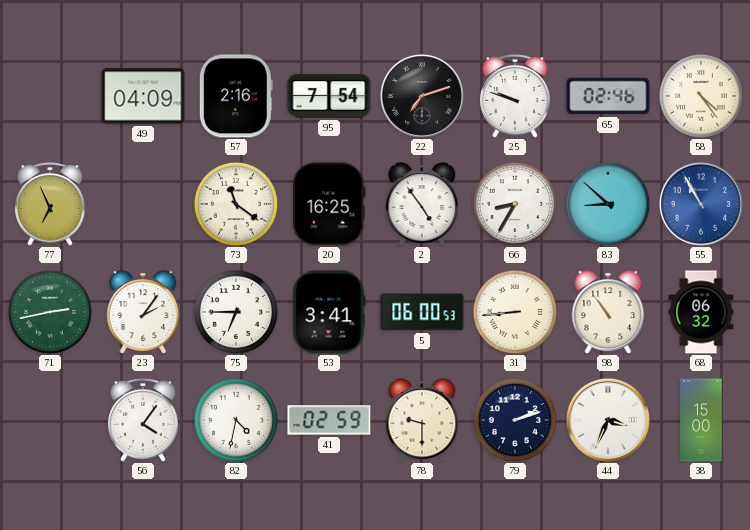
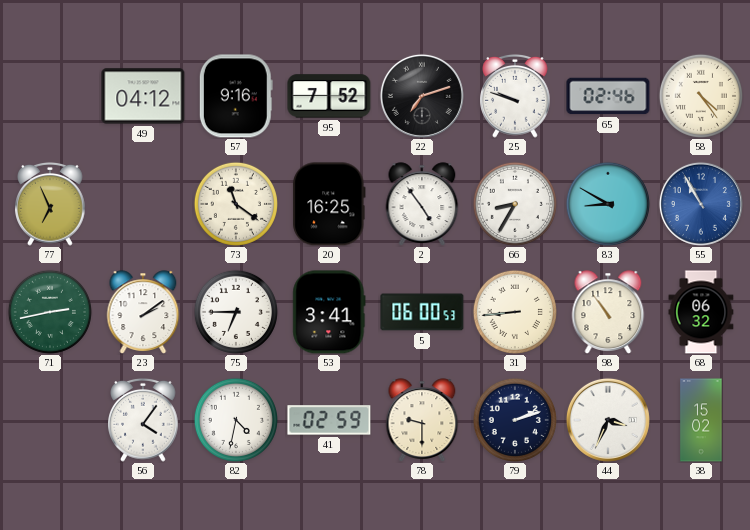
49: 04:09 -> 04:12 (143, 96)
57: 2:16 -> 9:16 (236, 96)
95: 7:54 -> 7:52 (329, 96)
83: 8:52 -> 8:50 (608, 204)
23: 2:06 -> 2:09 (143, 312)
38: 15:00 -> 15:02 (701, 420)
